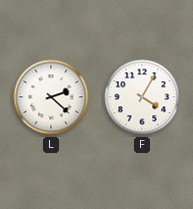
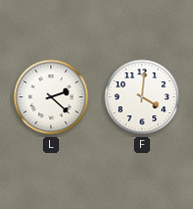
F: 4:05 -> 4:01 (142, 97)
